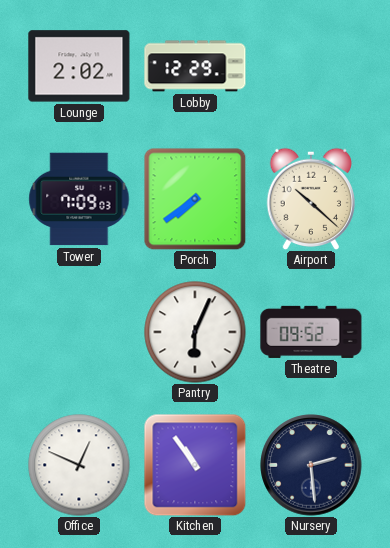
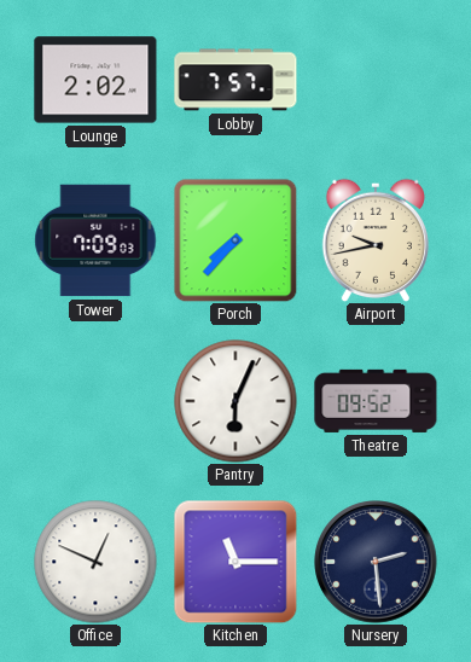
Lobby: 12:29 -> 7:57 (235, 80)
Porch: 7:39 -> 7:37 (235, 240)
Airport: 10:22 -> 9:43 (374, 240)
Kitchen: 10:54 -> 11:15 (235, 562)
